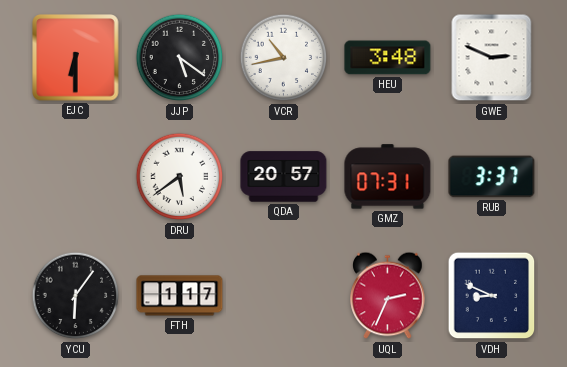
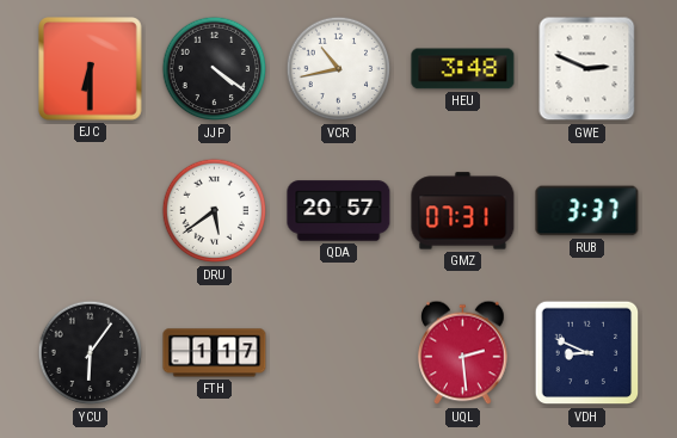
JJP: 5:21 -> 4:21 (215, 69)
UQL: 2:34 -> 2:29 (463, 353)
